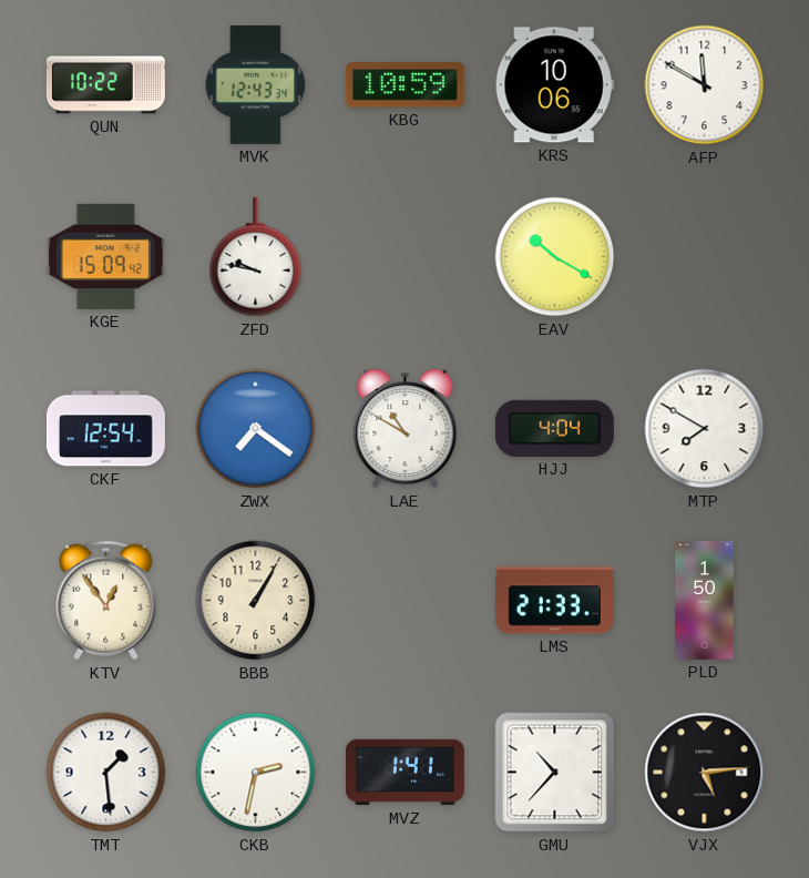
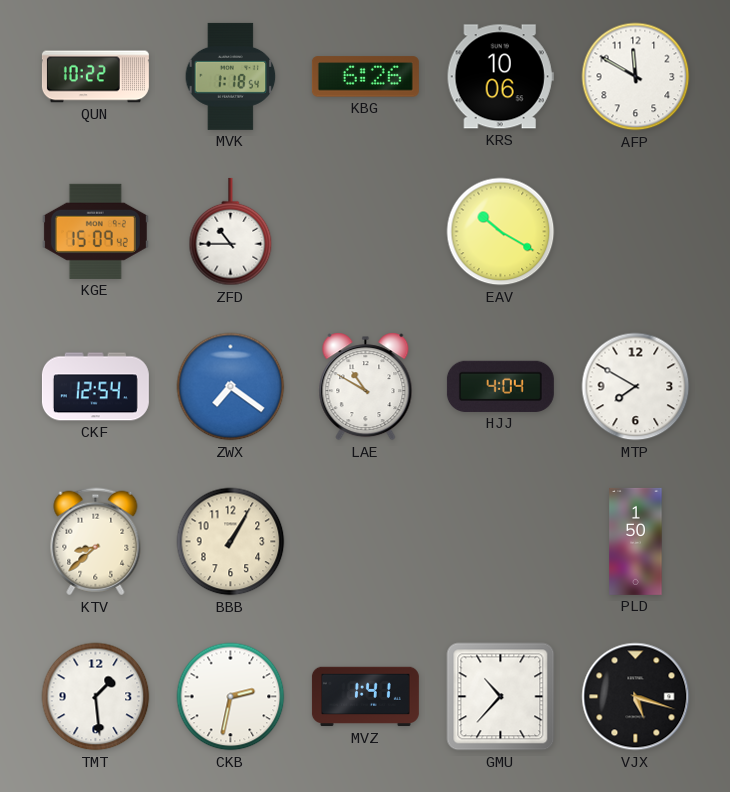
MVK: 12:43 -> 1:18 (231, 76)
KBG: 10:59 -> 6:26 (365, 77)
ZFD: 9:47 -> 10:45 (231, 232)
KTV: 12:54 -> 8:38 (96, 542)
LMS: 21:33 -> none (554, 601)
VJX: 5:14 -> 5:18 (636, 697)
